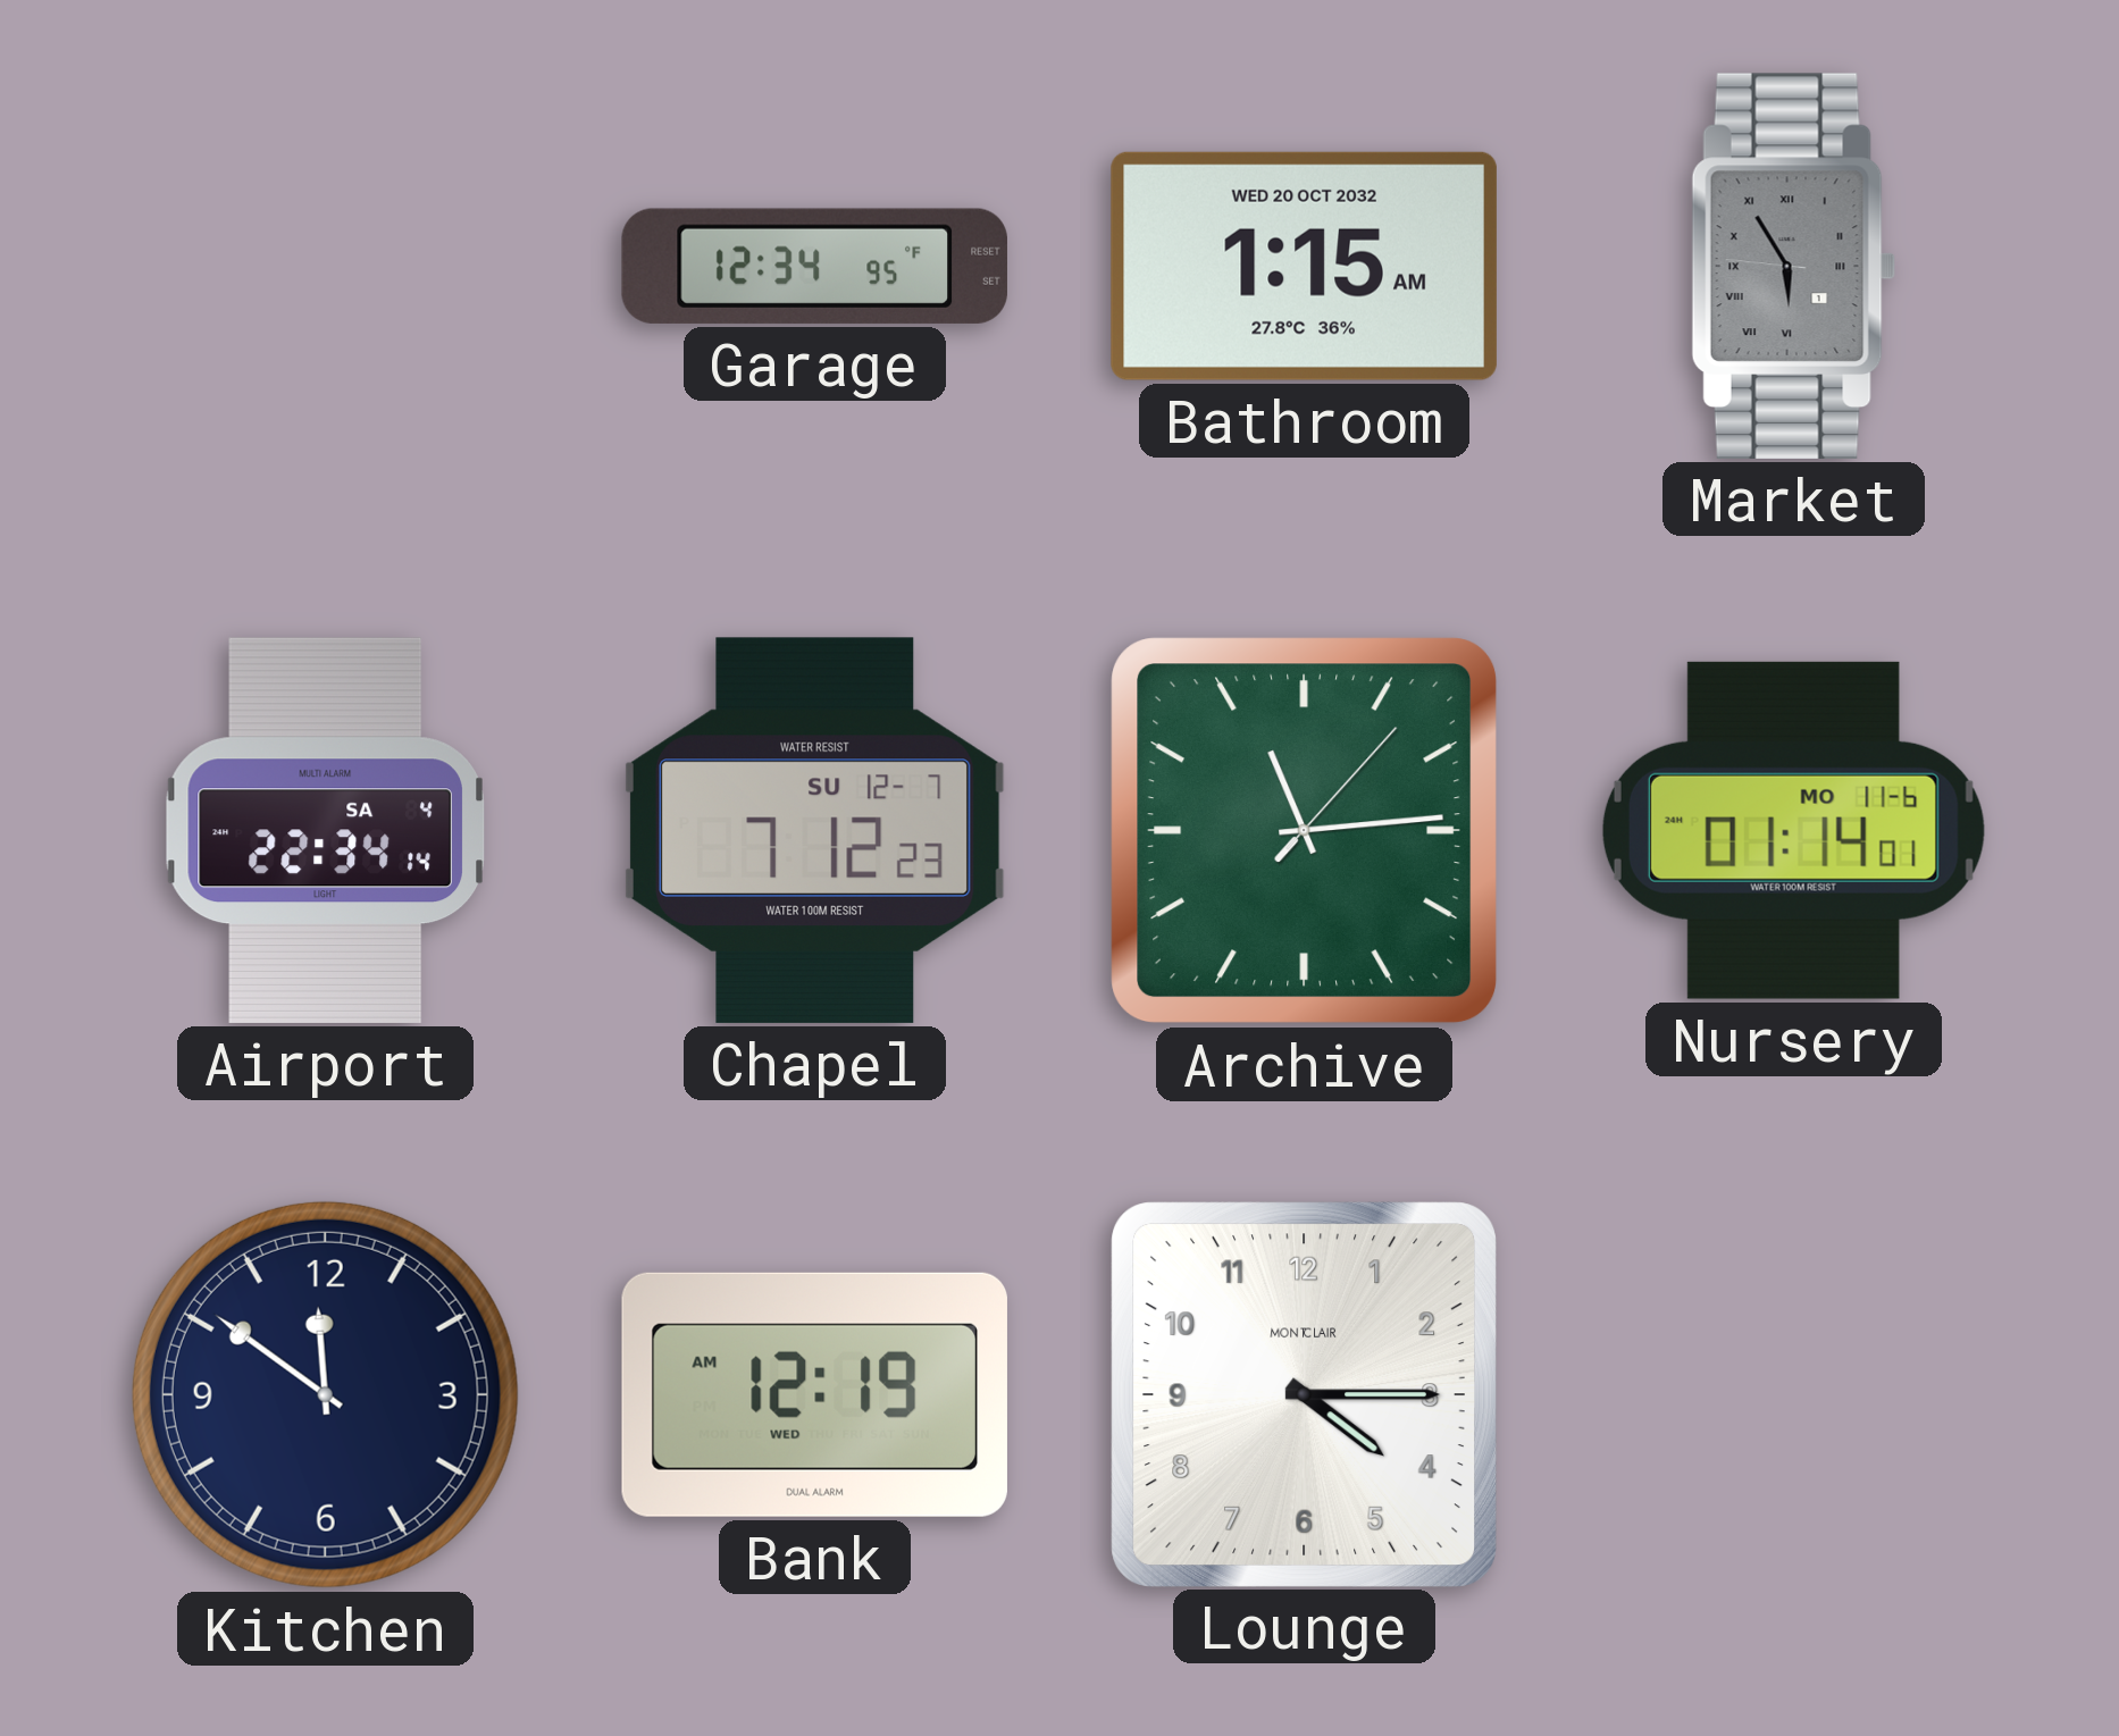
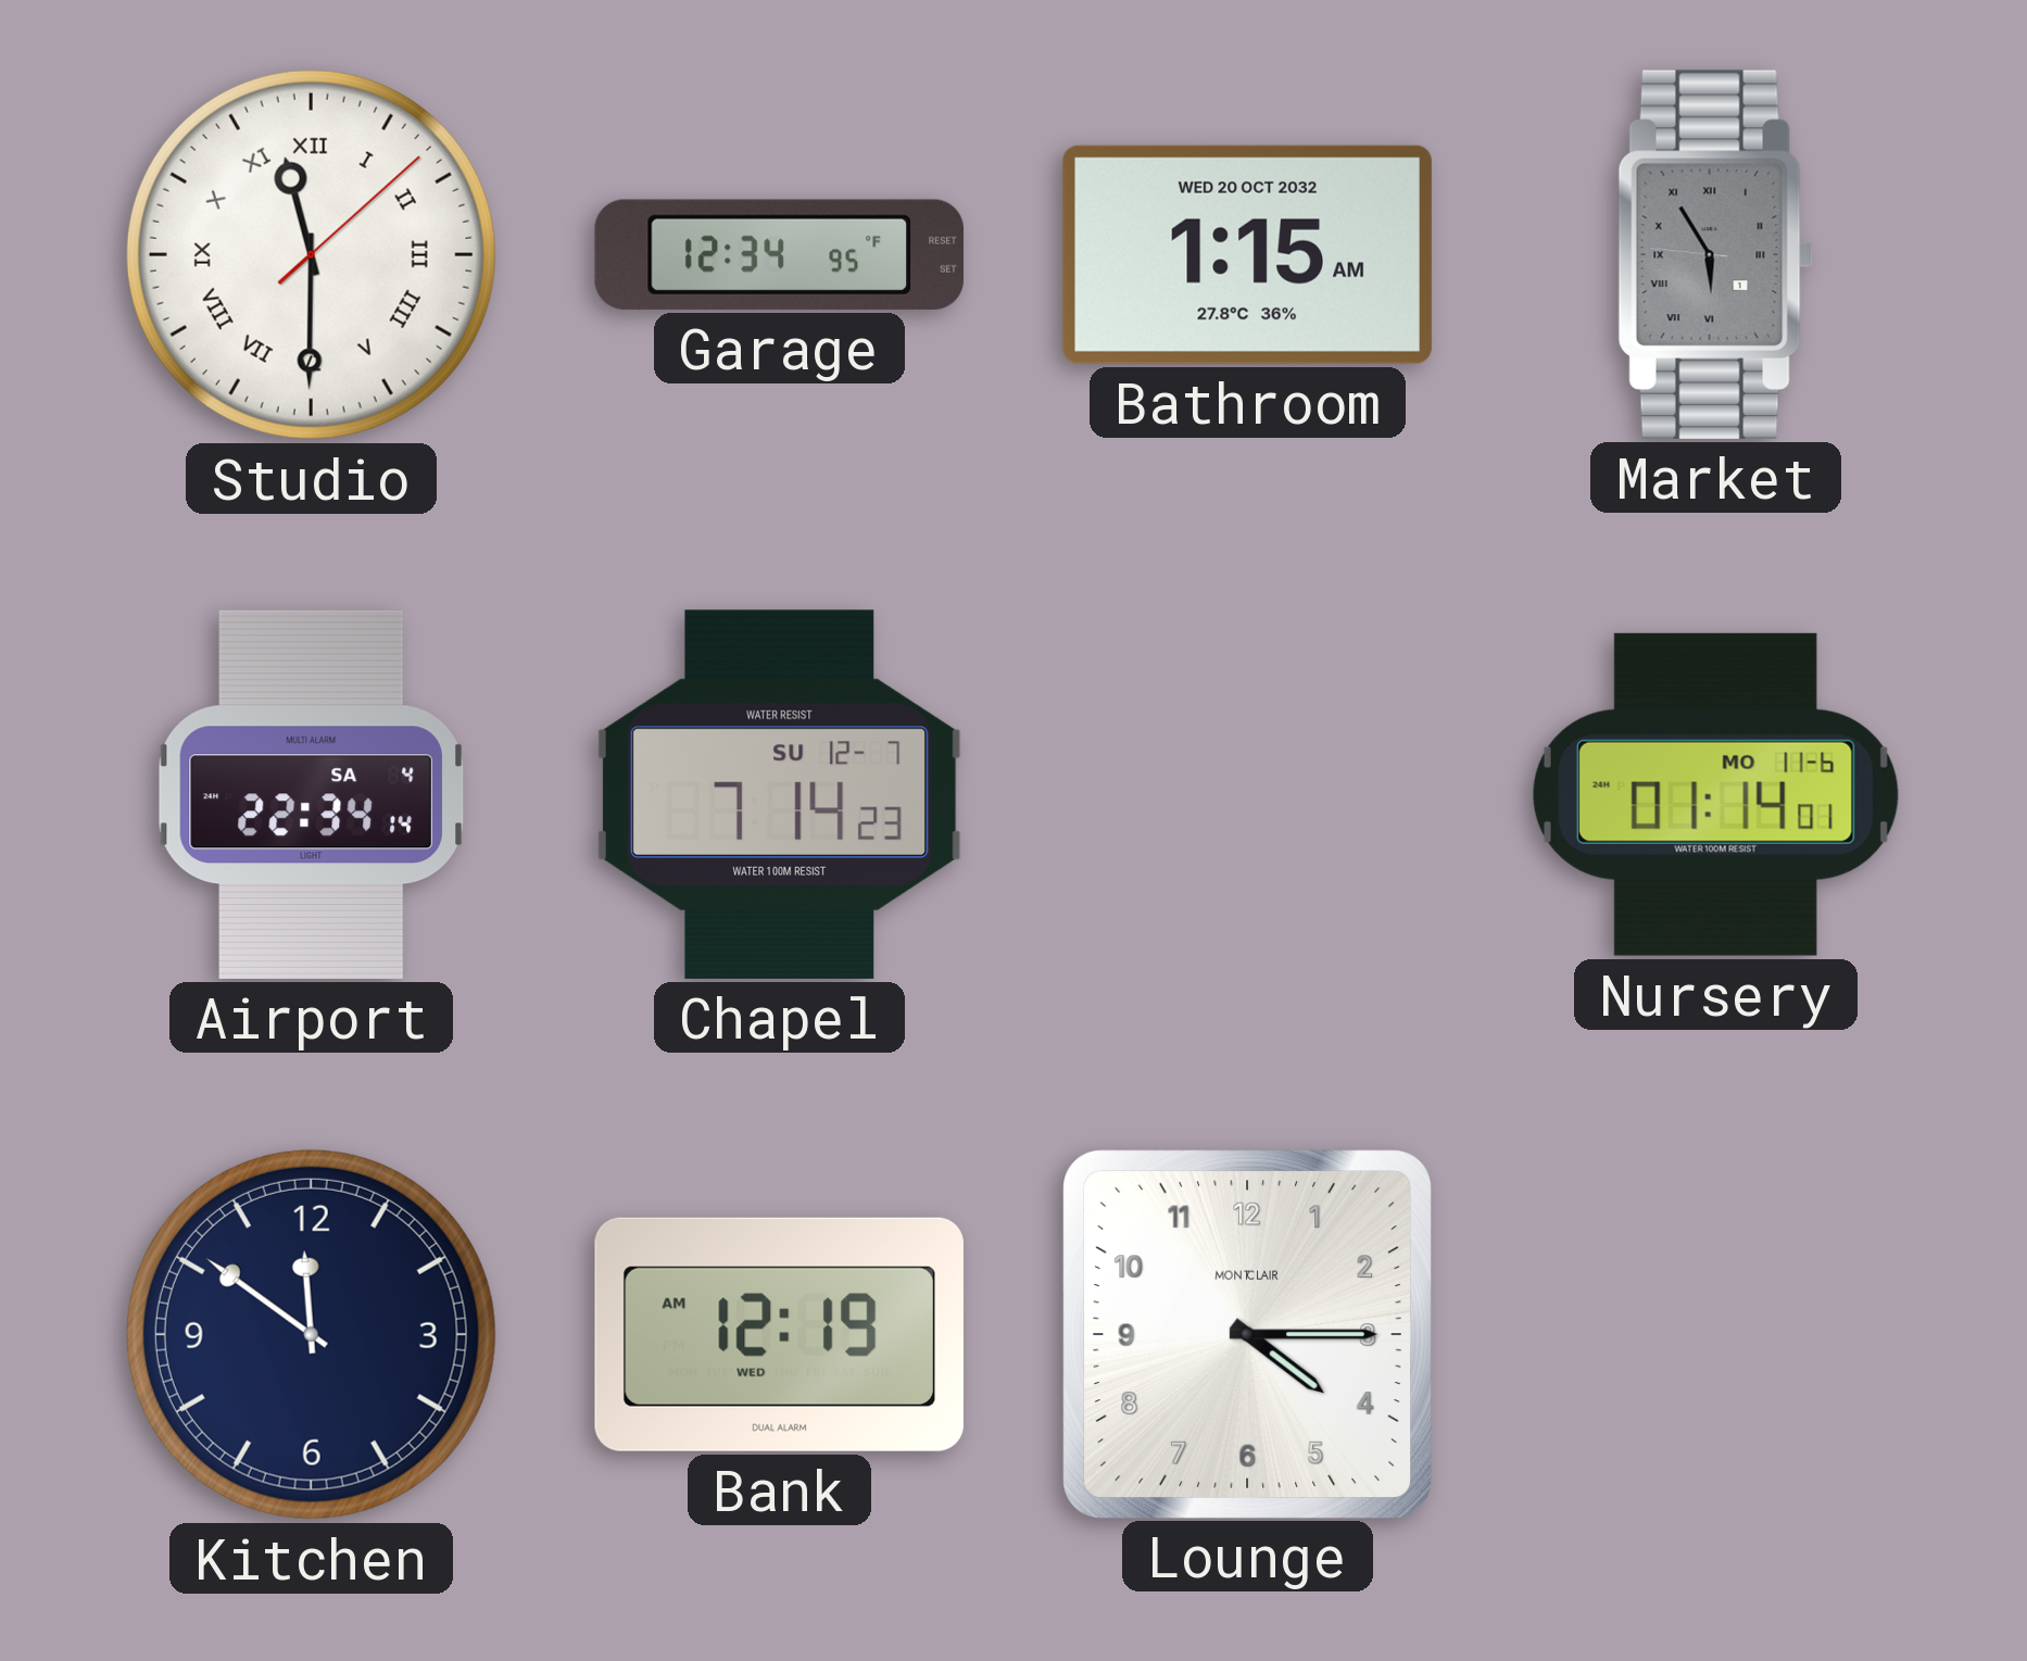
Studio: none -> 11:30 (311, 254)
Chapel: 7:12 -> 7:14 (779, 794)
Archive: 11:14 -> none (1305, 831)
